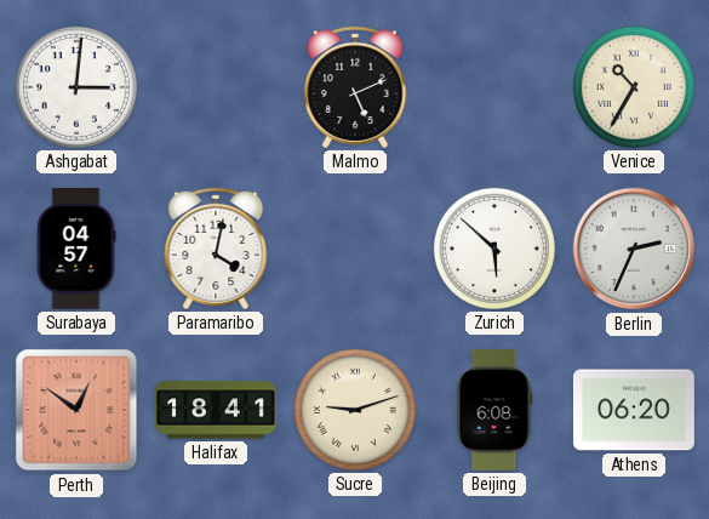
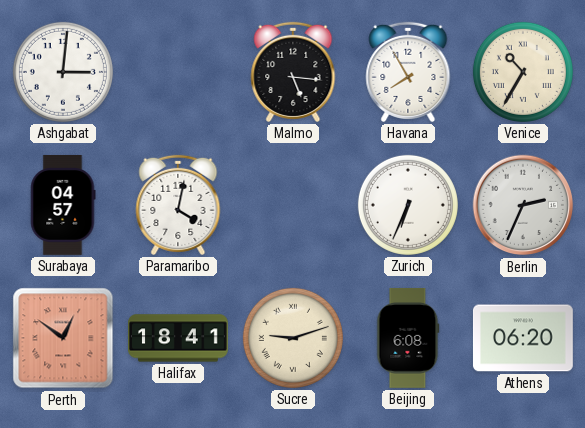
Malmo: 5:11 -> 5:16 (293, 72)
Havana: none -> 7:55 (408, 72)
Zurich: 5:52 -> 6:34 (408, 205)
